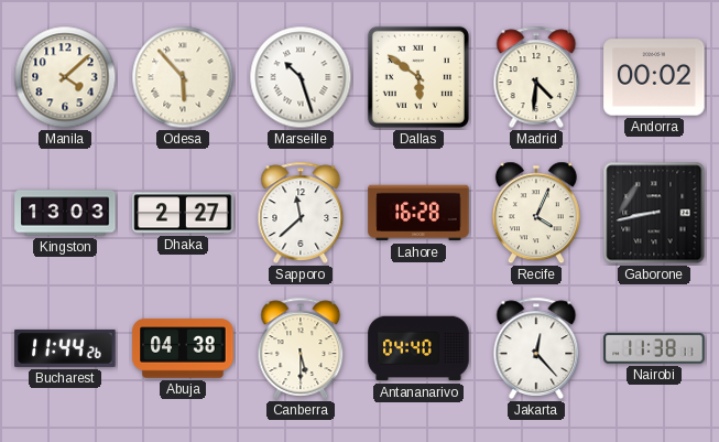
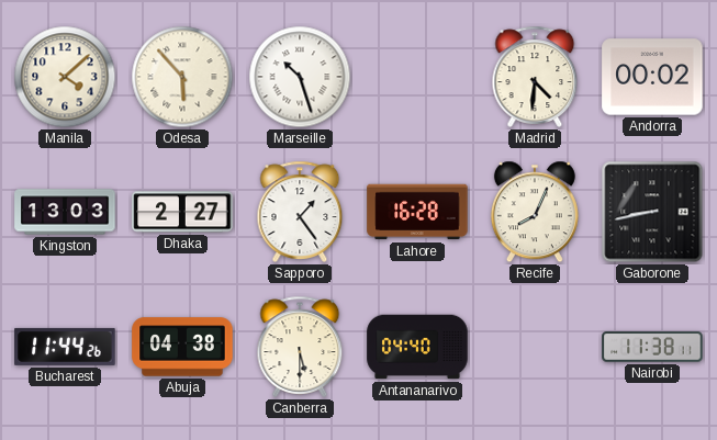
Dallas: 5:51 -> none (418, 77)
Sapporo: 11:38 -> 1:24 (300, 212)
Recife: 4:04 -> 8:04 (535, 212)
Jakarta: 12:23 -> none (536, 348)
